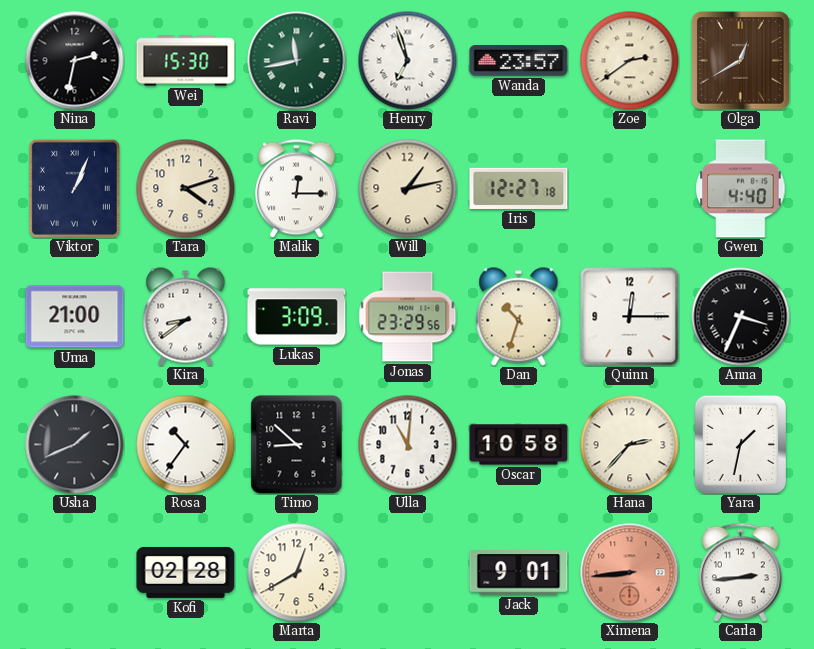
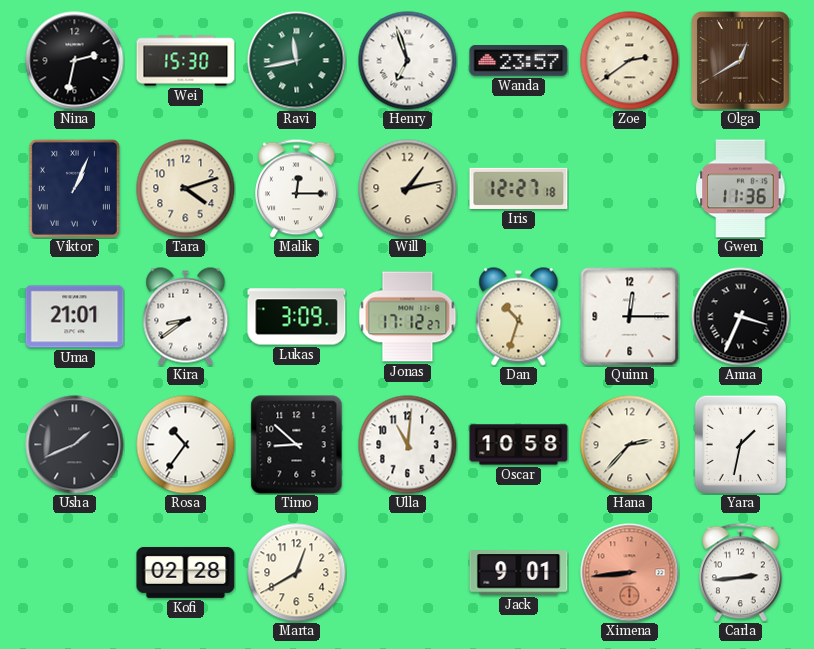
Gwen: 4:40 -> 11:36 (741, 189)
Uma: 21:00 -> 21:01 (75, 317)
Jonas: 23:29 -> 17:12 (408, 317)
